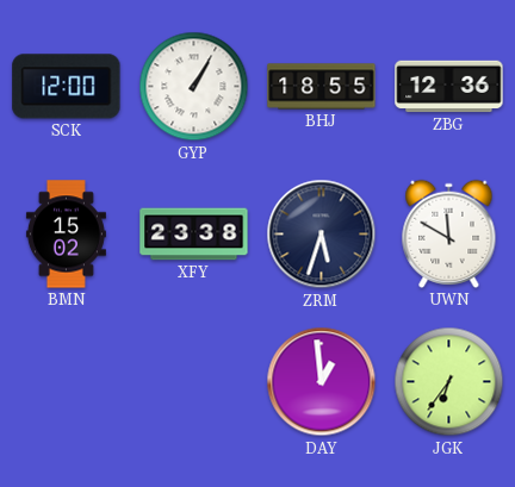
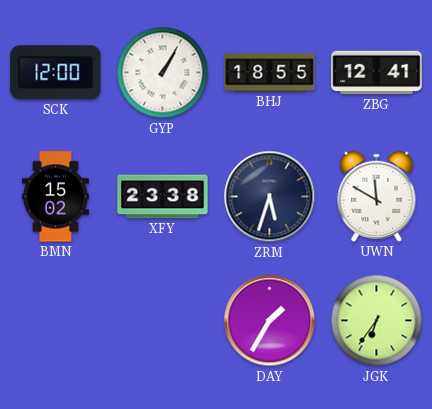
ZBG: 12:36 -> 12:41 (377, 73)
DAY: 12:59 -> 1:35 (270, 321)
